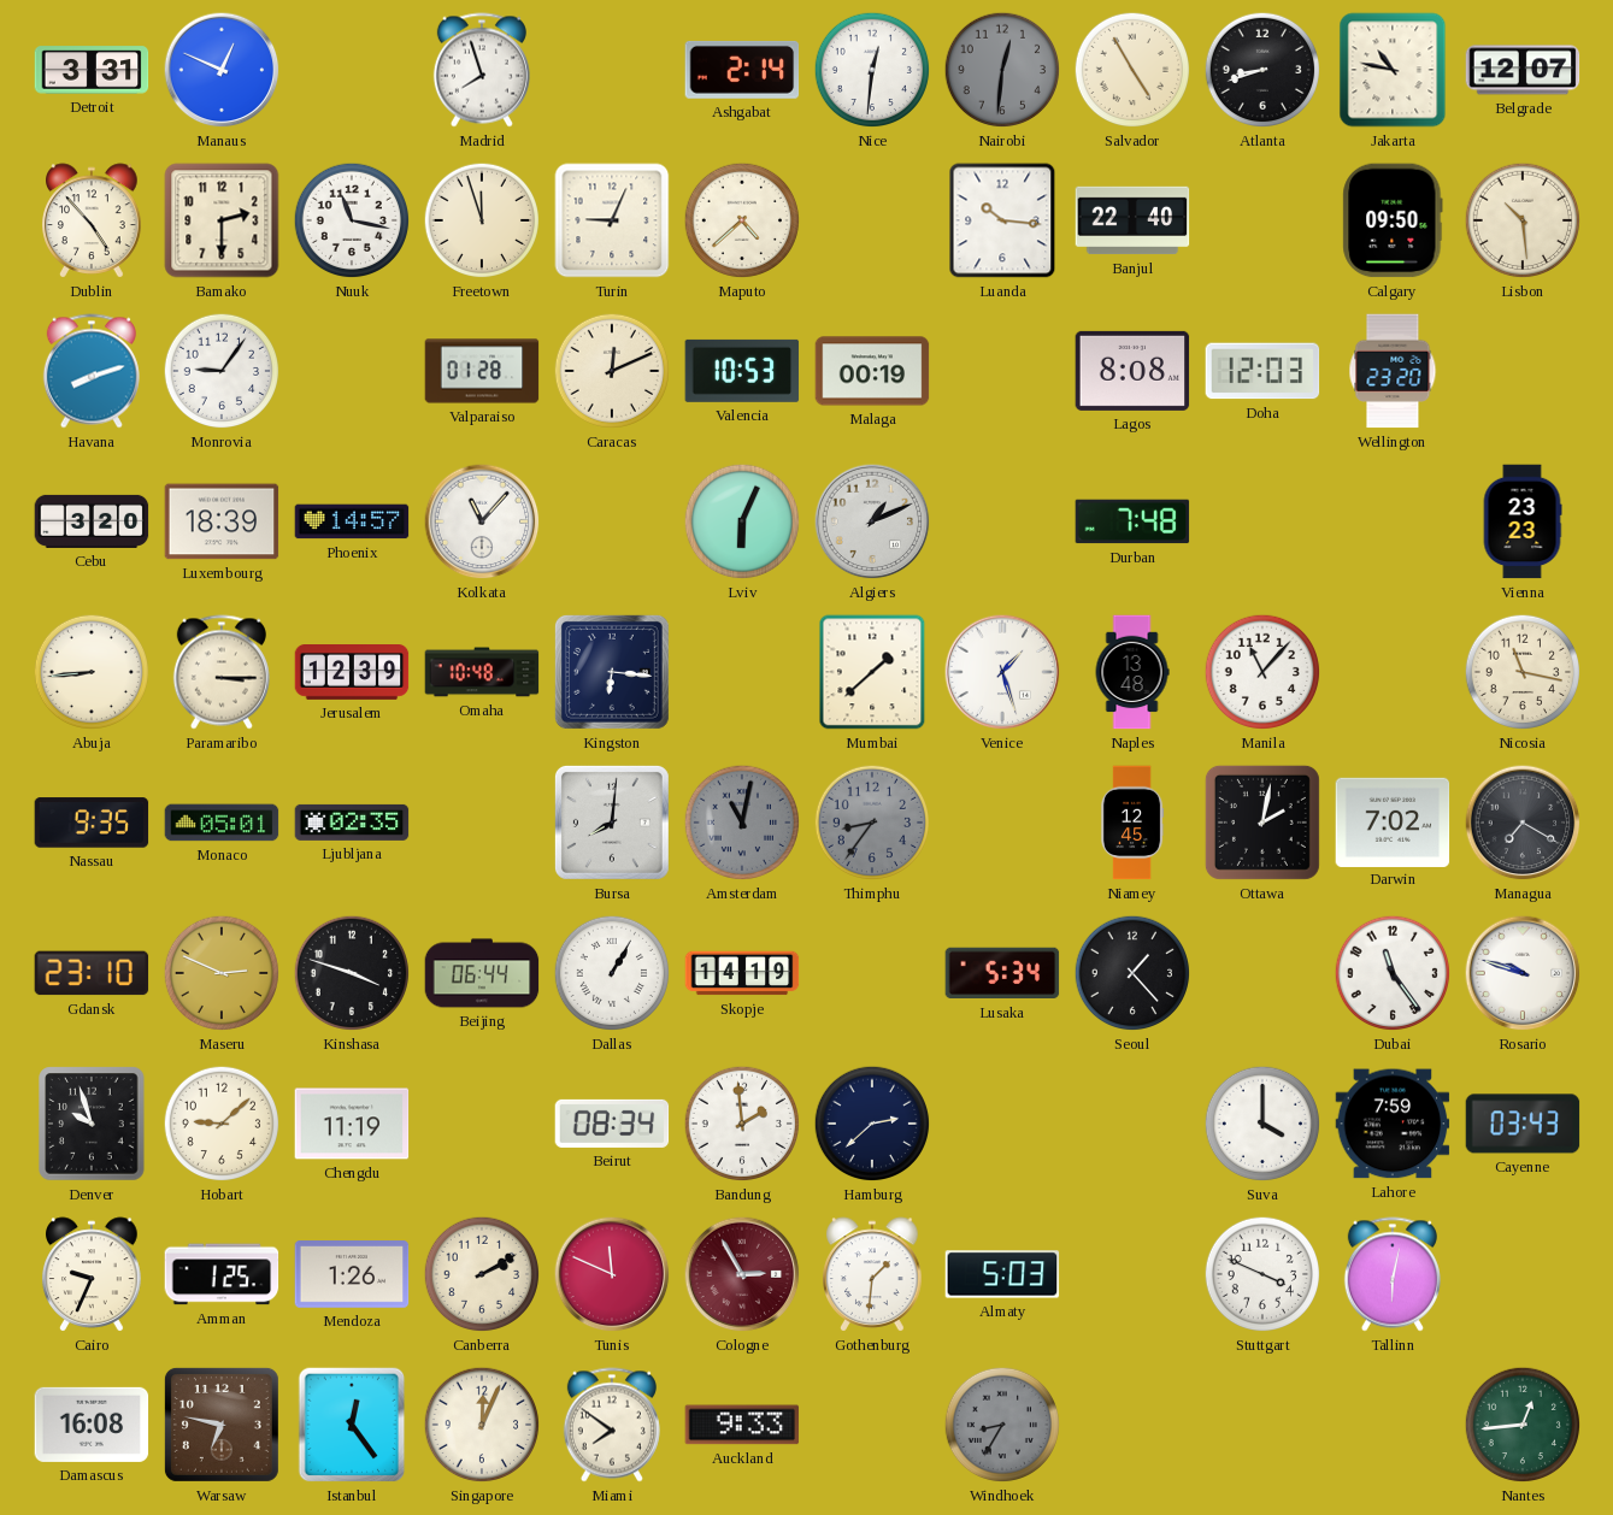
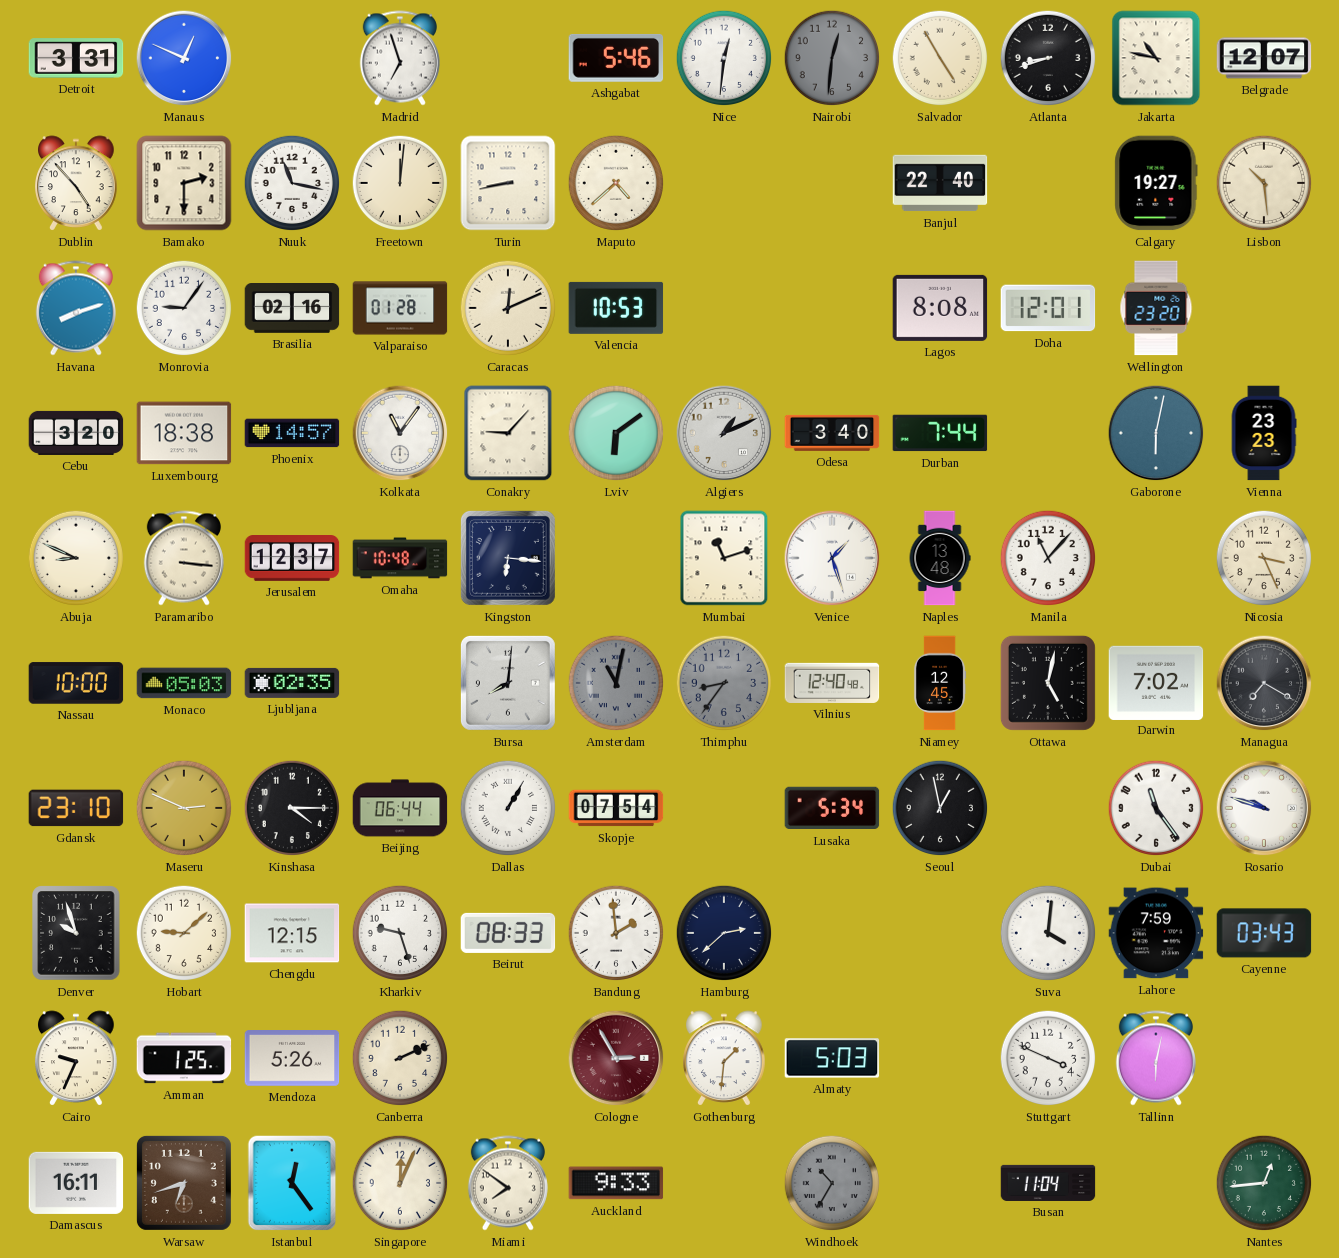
Madrid: 7:57 -> 6:57 (400, 58)
Ashgabat: 2:14 -> 5:46 (616, 58)
Freetown: 11:57 -> 12:01 (400, 183)
Turin: 9:04 -> 8:43 (508, 183)
Luanda: 10:16 -> none (1002, 220)
Calgary: 09:50 -> 19:27 (1156, 183)
Brasilia: none -> 02:16 (292, 308)
Malaga: 00:19 -> none (872, 371)
Doha: 12:03 -> 12:01 (1048, 308)
Luxembourg: 18:39 -> 18:38 (184, 433)
Kolkata: 11:07 -> 11:06 (400, 433)
Conakry: none -> 9:07 (508, 433)
Lviv: 6:04 -> 6:09 (616, 433)
Odesa: none -> 3:40 (832, 433)
Durban: 7:48 -> 7:44 (940, 433)
Gaborone: none -> 6:02 (1156, 433)
Abuja: 8:44 -> 8:49 (76, 558)
Paramaribo: 3:15 -> 3:16 (184, 558)
Jerusalem: 12:39 -> 12:37 (292, 559)
Mumbai: 1:38 -> 11:12 (724, 558)
Nicosia: 11:17 -> 3:26 (1264, 558)
Nassau: 9:35 -> 10:00 (76, 683)
Monaco: 05:01 -> 05:03 (184, 683)
Vilnius: none -> 12:40 (832, 683)
Ottawa: 2:02 -> 5:02 (1048, 683)
Kinshasa: 3:48 -> 4:15 (292, 808)
Skopje: 14:19 -> 07:54 (616, 808)
Seoul: 1:23 -> 12:58 (940, 808)
Chengdu: 11:19 -> 12:15 (292, 933)
Kharkiv: none -> 9:27 (400, 933)
Beirut: 08:34 -> 08:33 (508, 933)
Suva: 4:00 -> 4:01 (1048, 933)
Mendoza: 1:26 -> 5:26 (292, 1058)
Canberra: 2:10 -> 2:11 (400, 1058)
Tunis: 11:49 -> none (612, 1274)
Damascus: 16:08 -> 16:11 (76, 1183)
Warsaw: 6:47 -> 6:42 (184, 1183)
Windhoek: 8:35 -> 10:35 (832, 1183)
Busan: none -> 11:04 (1048, 1183)
